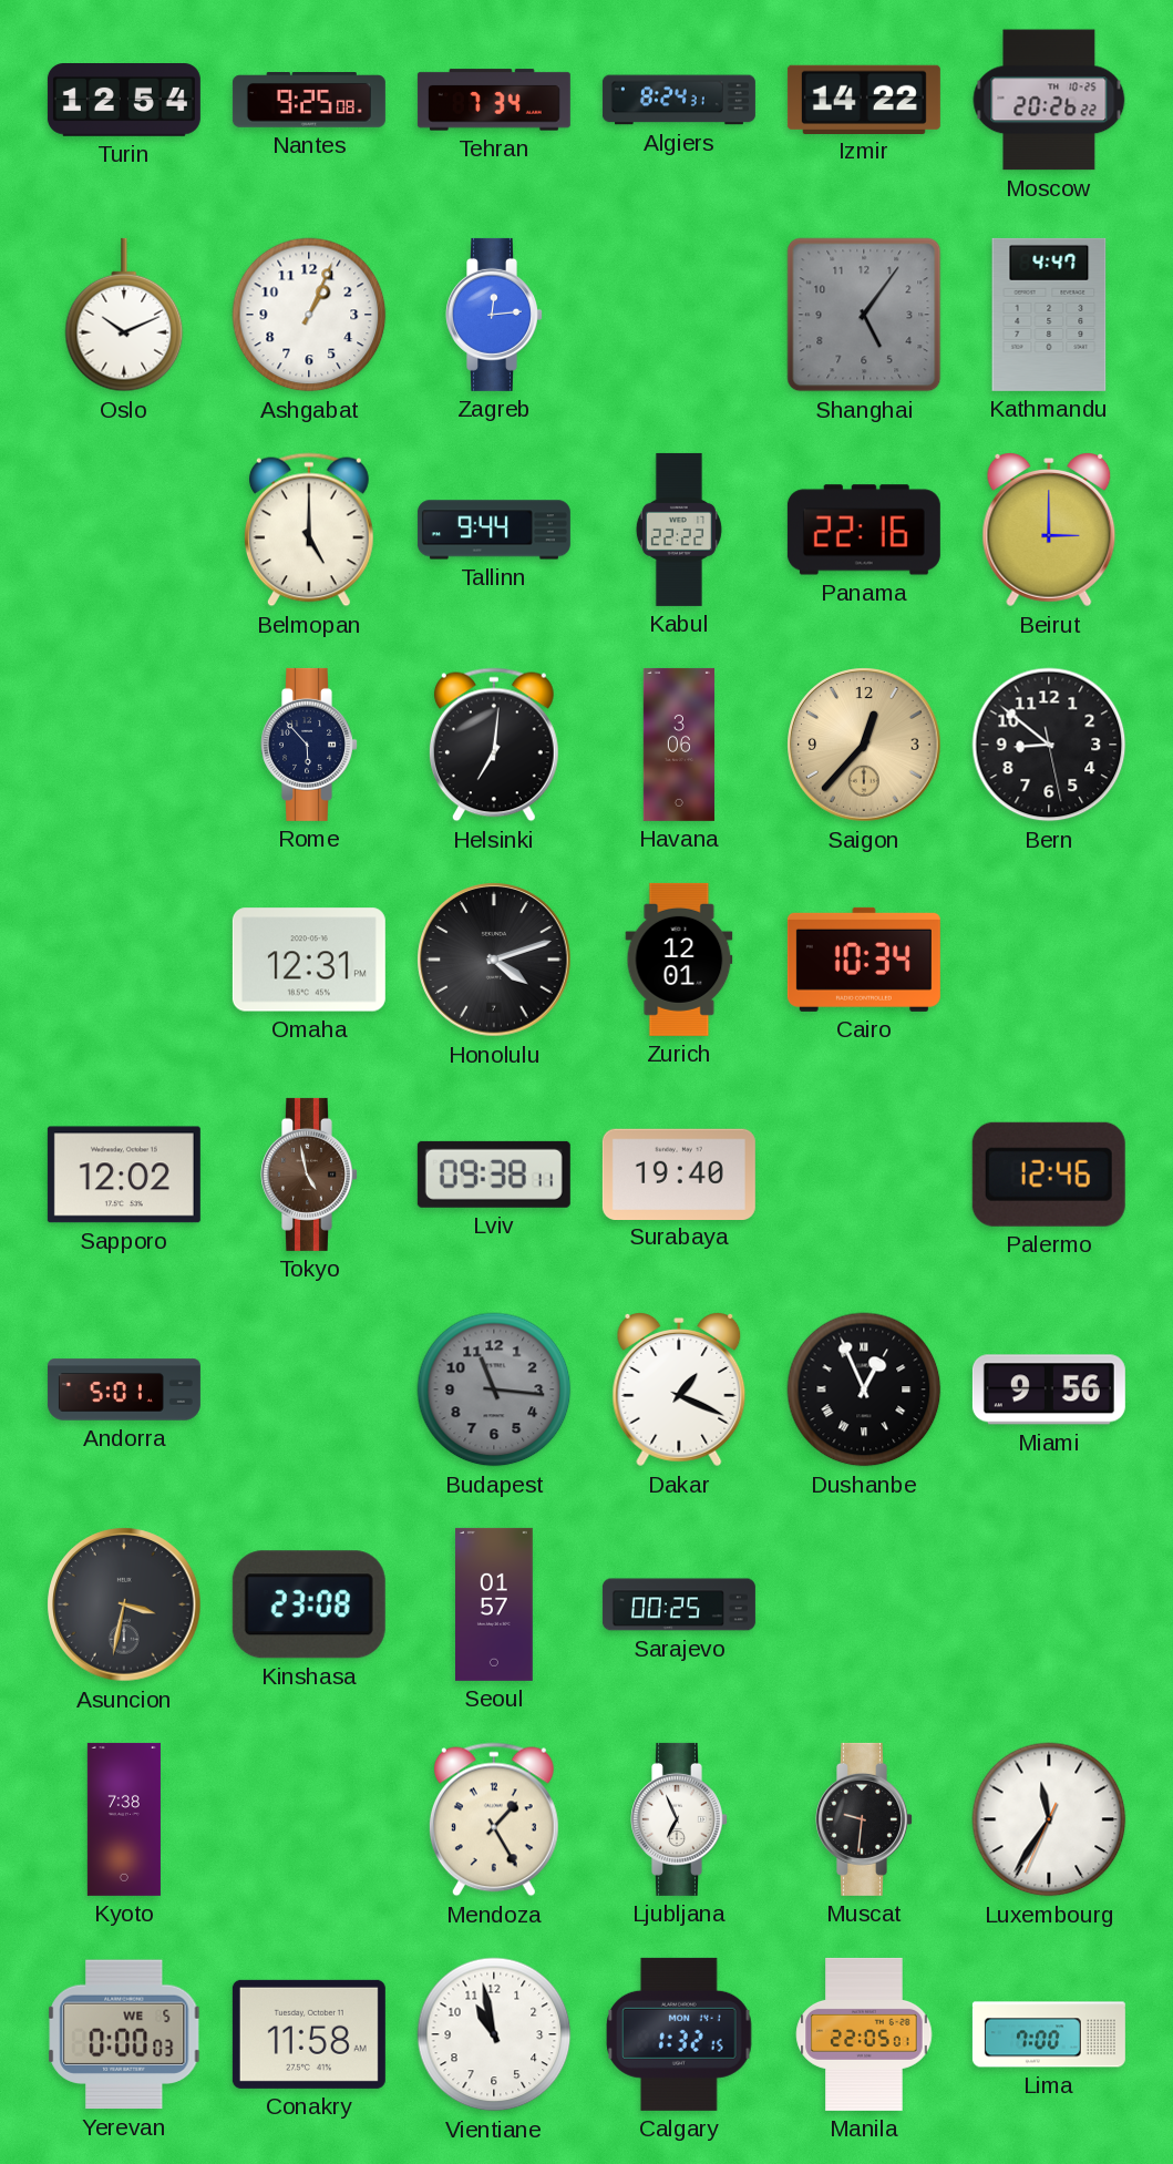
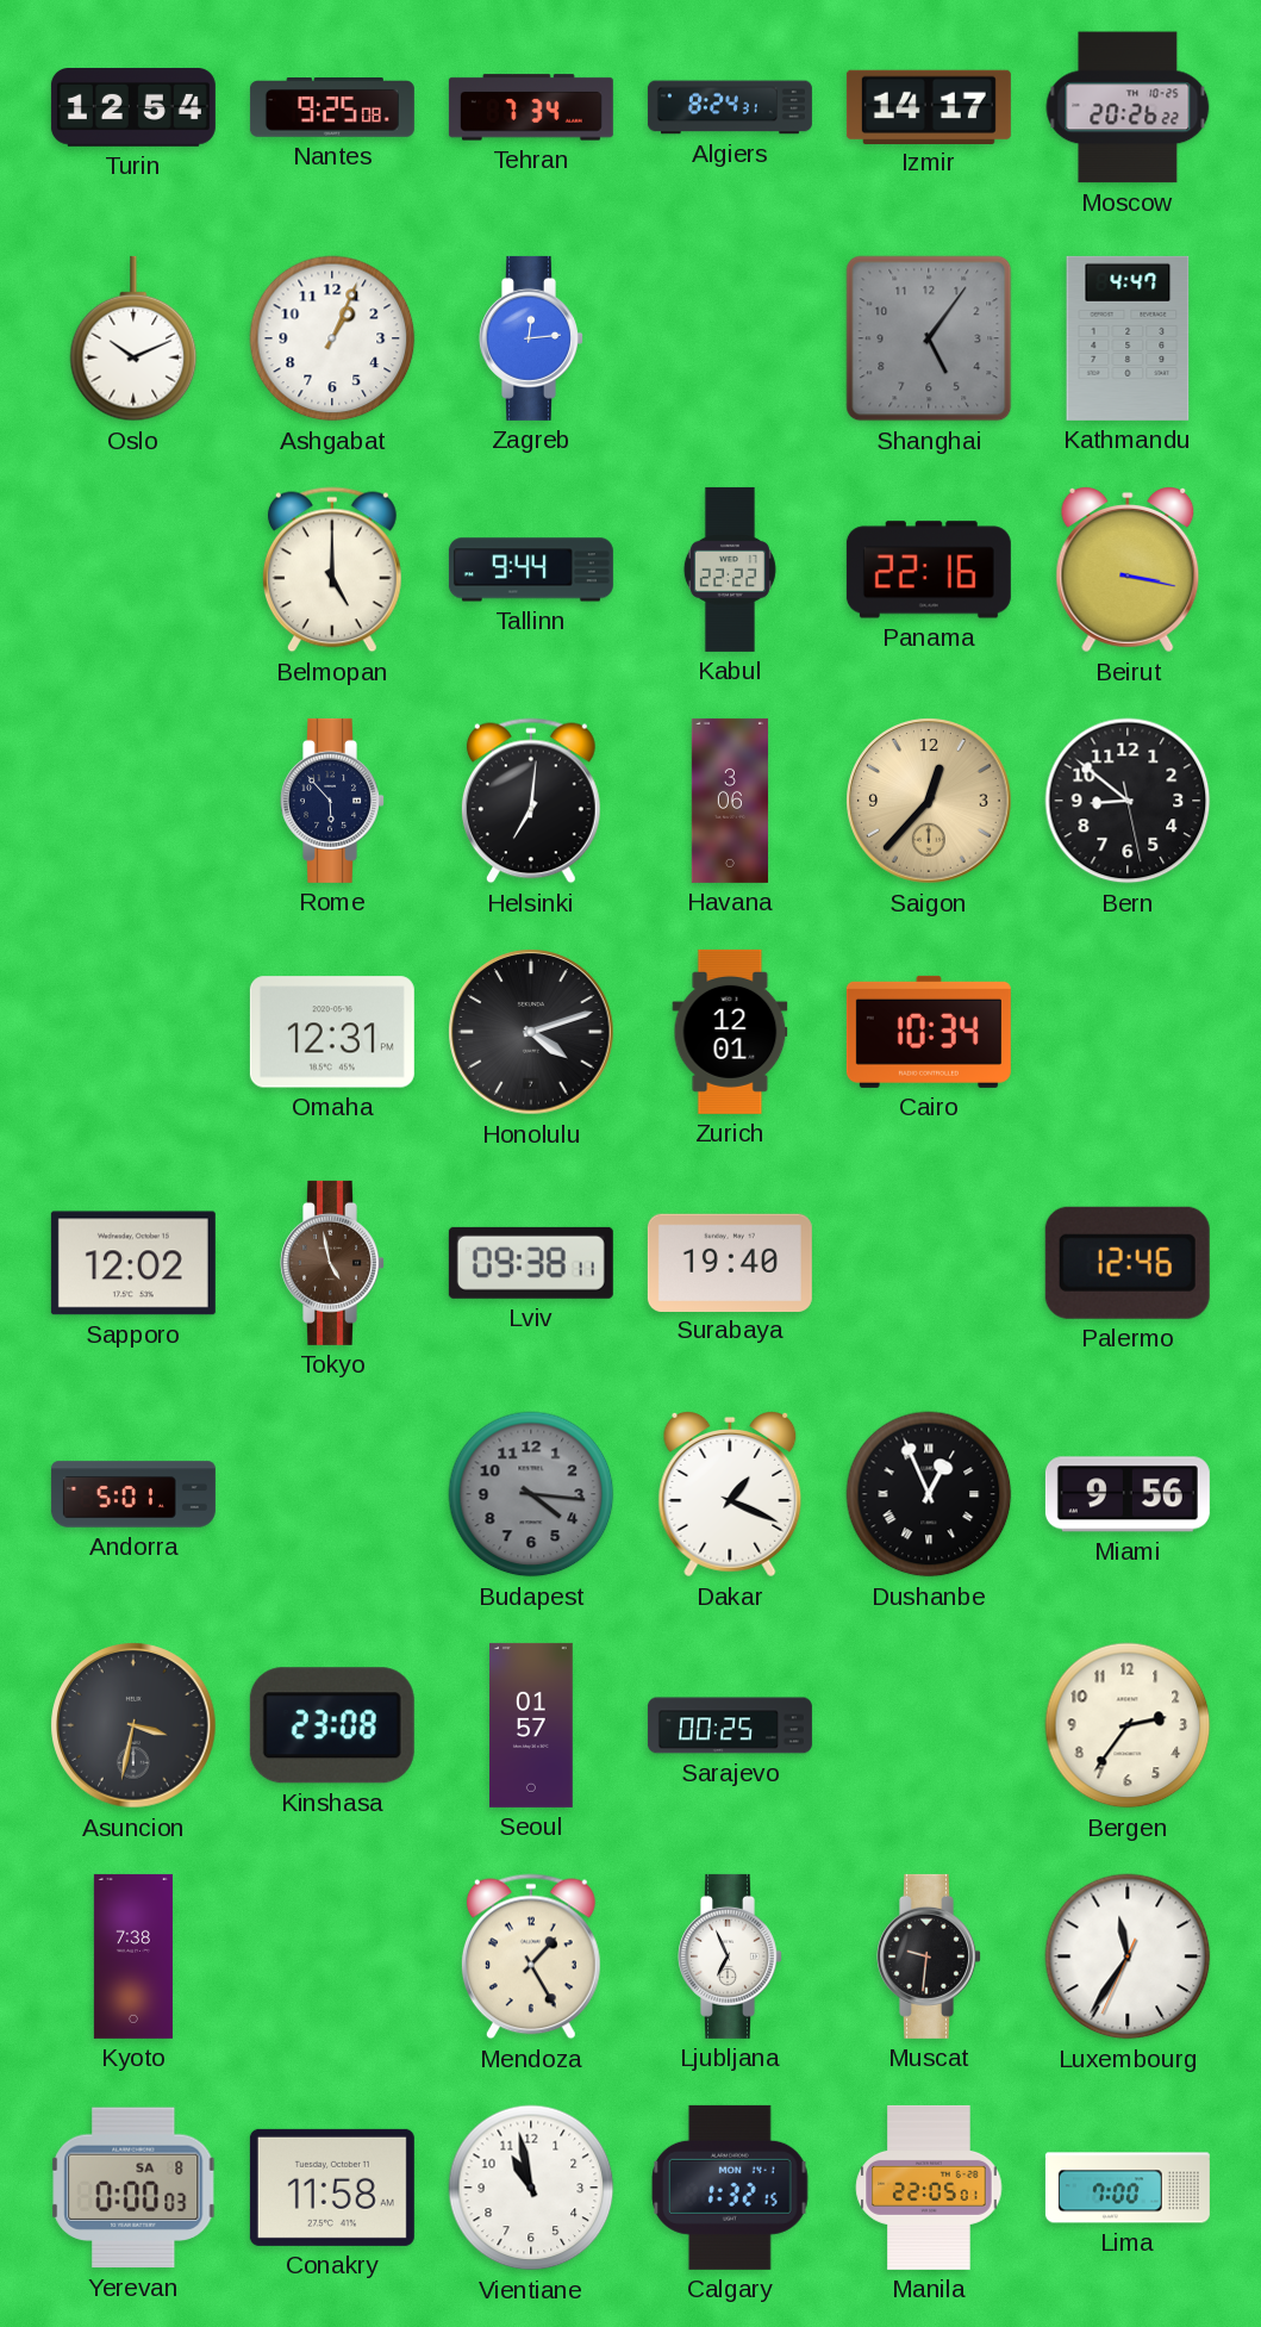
Izmir: 14:22 -> 14:17 (929, 106)
Beirut: 3:00 -> 3:17 (1128, 571)
Budapest: 11:16 -> 4:16 (531, 1494)
Bergen: none -> 2:36 (1128, 1725)
Yerevan date: WE 5 -> SA 8 (133, 2188)
